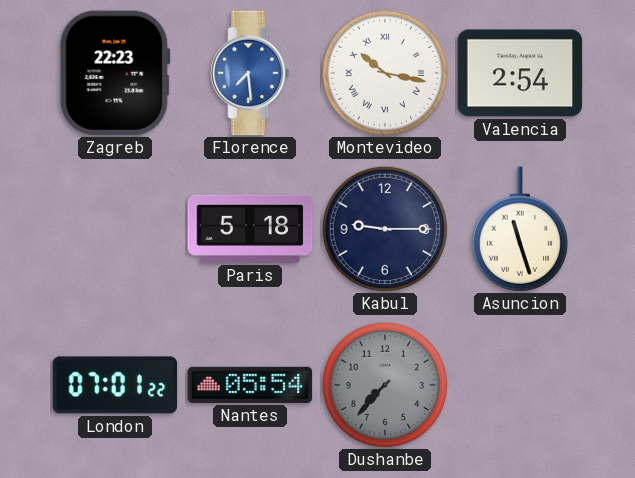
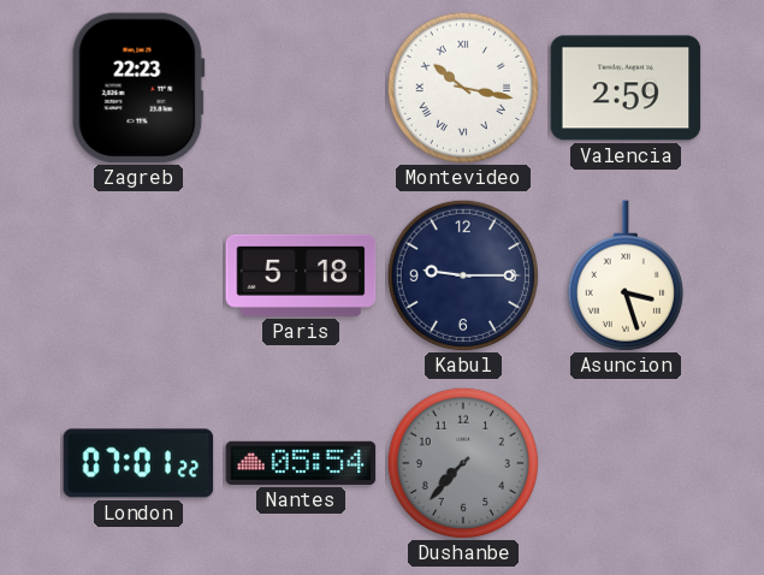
Florence: 7:29 -> none (250, 73)
Valencia: 2:54 -> 2:59 (626, 88)
Asuncion: 11:27 -> 3:27 (626, 275)
